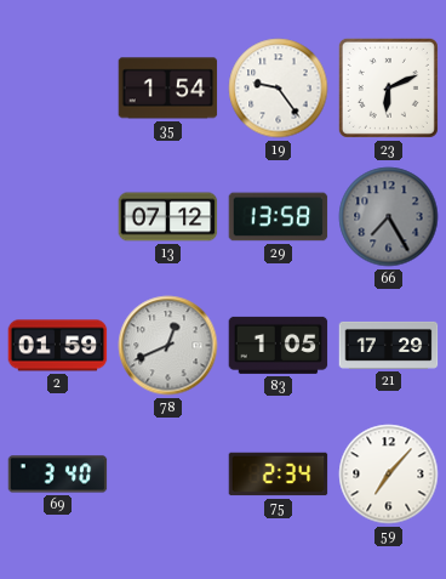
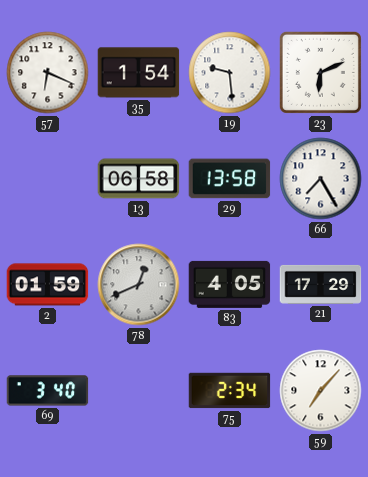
57: none -> 6:19 (48, 73)
19: 9:24 -> 9:29 (230, 73)
13: 07:12 -> 06:58 (139, 179)
66 dial: grey -> white (321, 179)
83: 1:05 -> 4:05 (230, 284)
